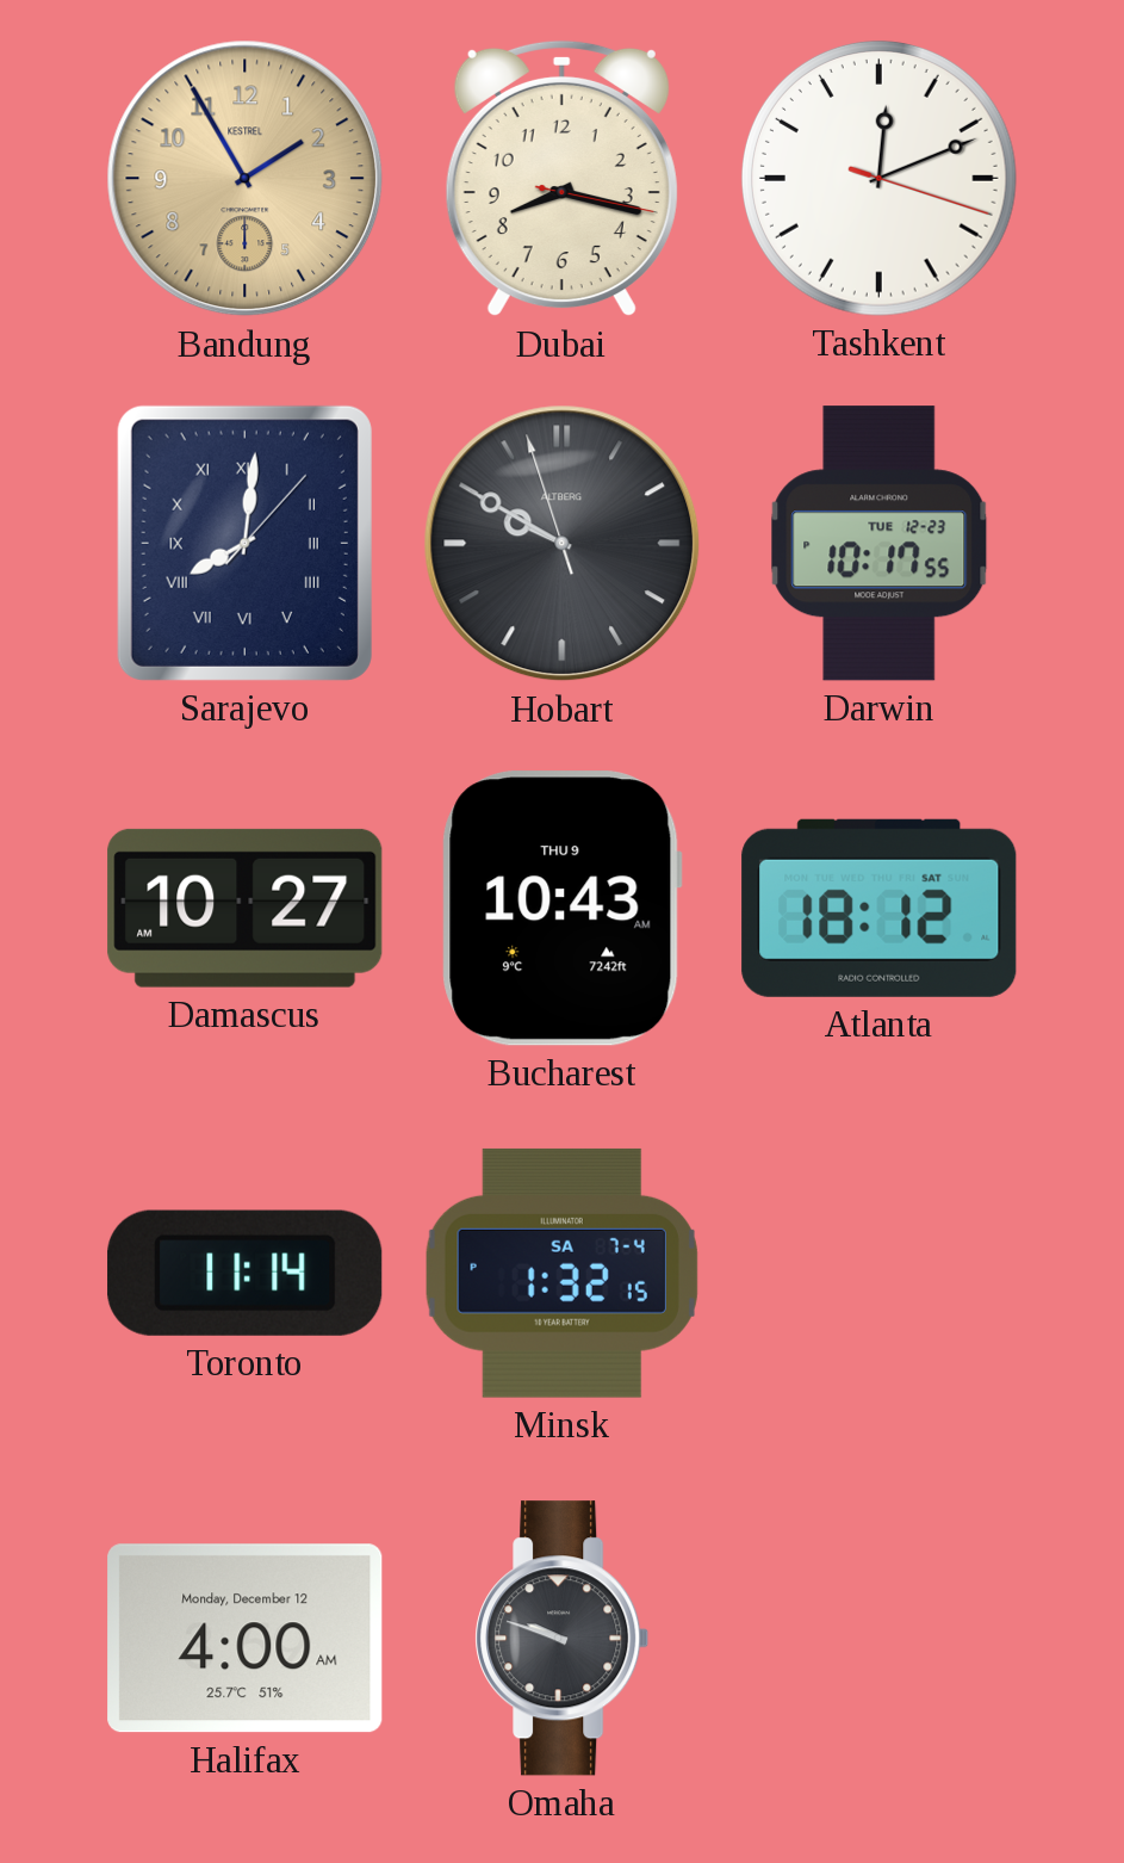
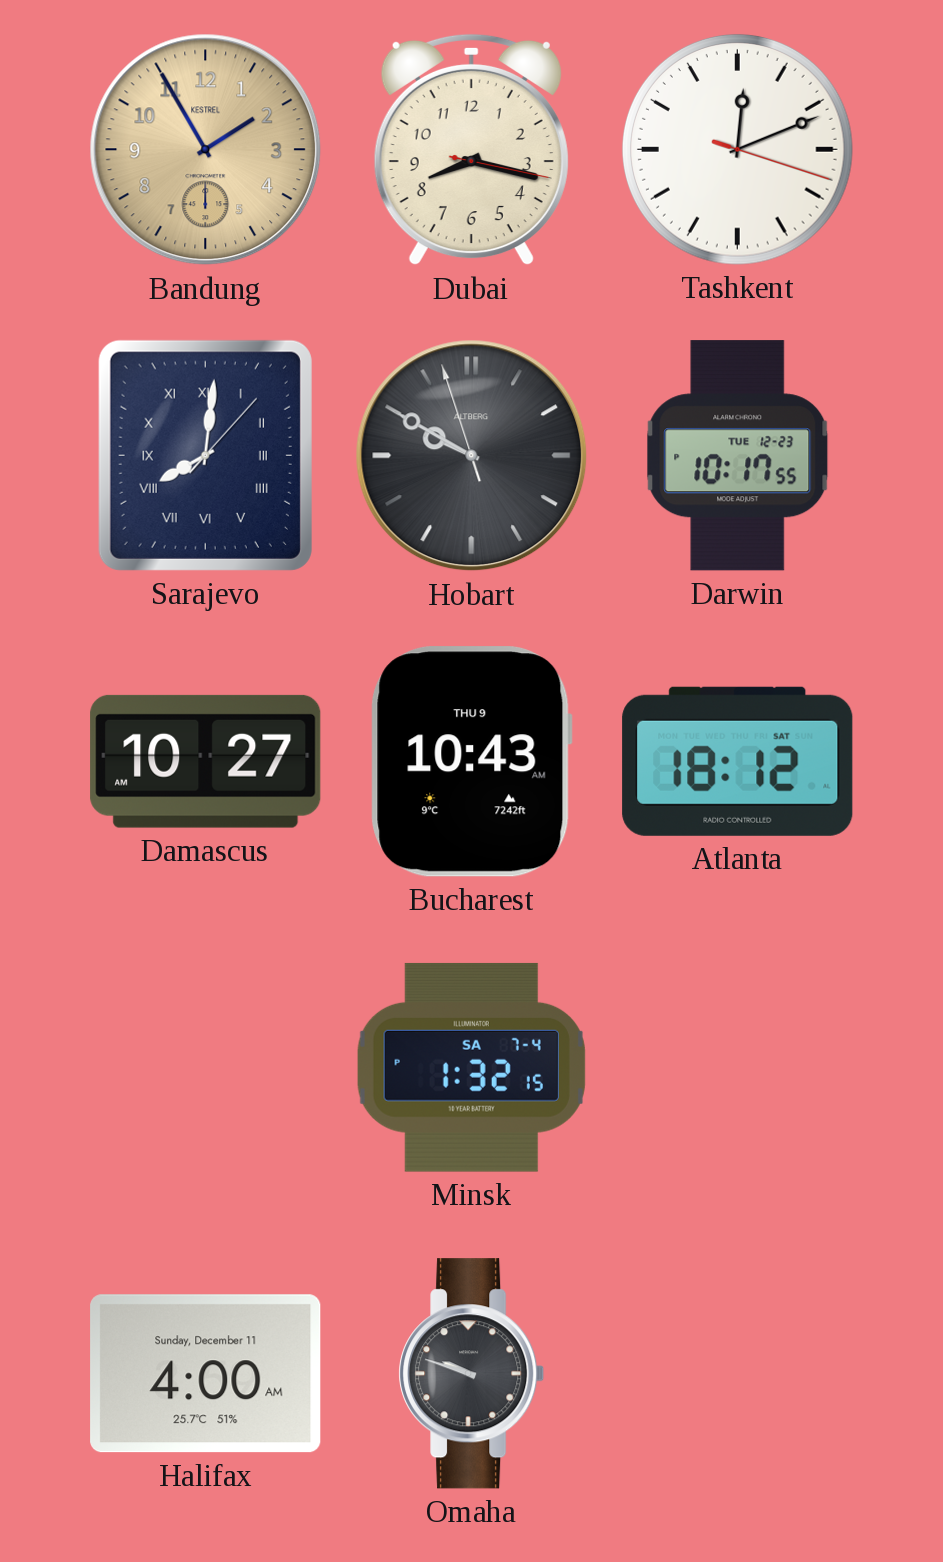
Toronto: 11:14 -> none (246, 1273)
Halifax date: Monday, December 12 -> Sunday, December 11 (206, 1374)
